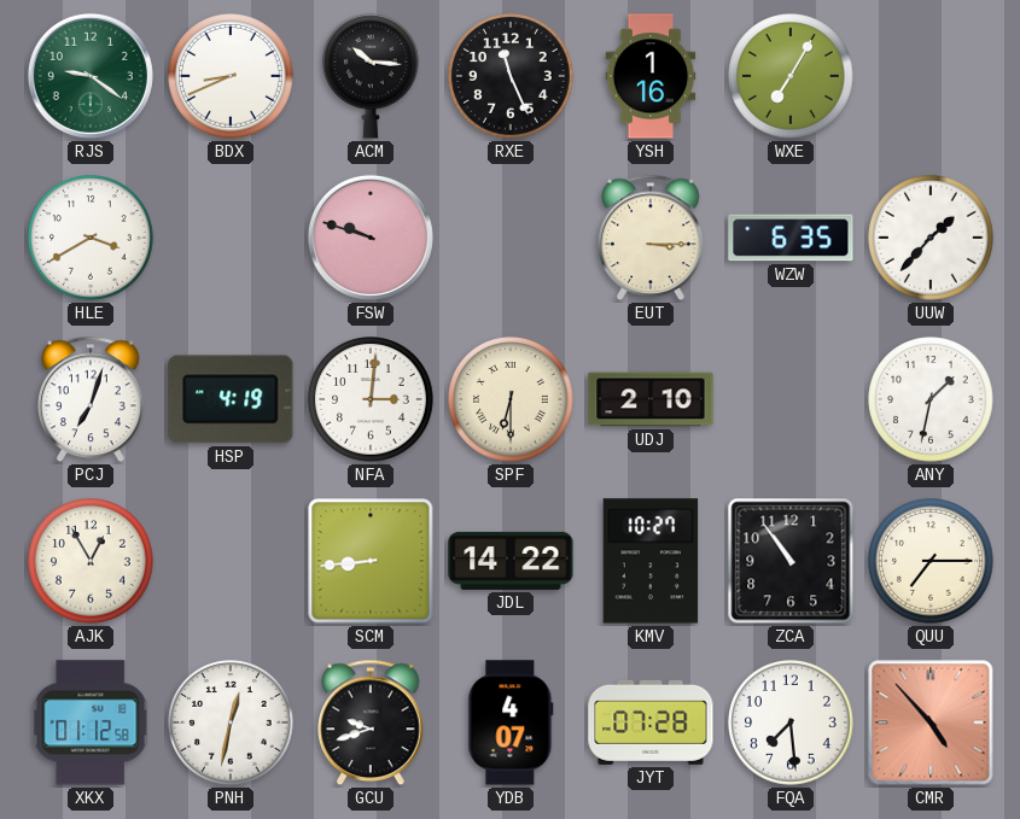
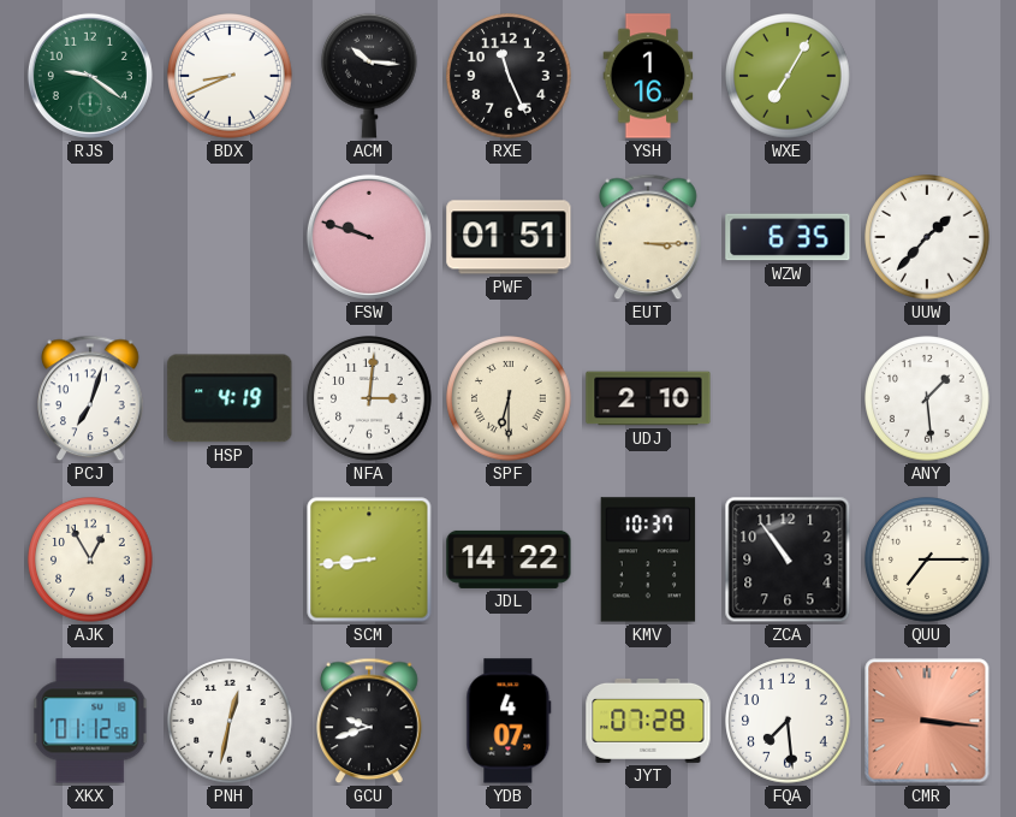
HLE: 3:40 -> none (91, 238)
PWF: none -> 01:51 (509, 237)
ANY: 1:32 -> 1:29 (927, 398)
KMV: 10:27 -> 10:37 (648, 560)
CMR: 4:53 -> 3:16 (927, 721)
